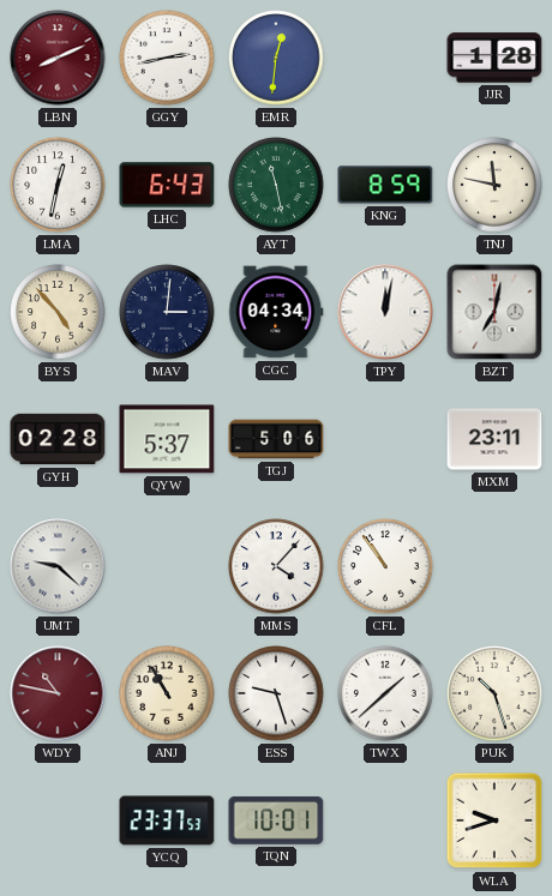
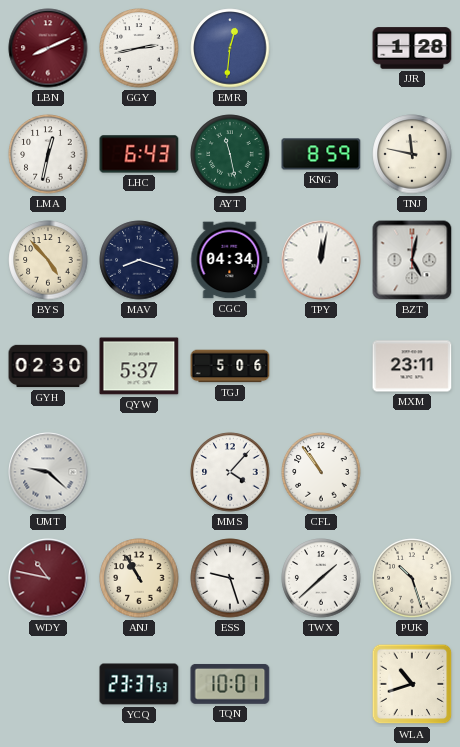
MAV: 3:01 -> 8:18 (139, 260)
BZT: 7:02 -> 5:02 (412, 260)
GYH: 02:28 -> 02:30 (48, 366)
WLA: 9:42 -> 10:42 (412, 684)
